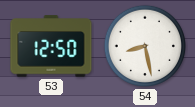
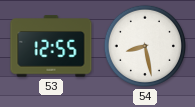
53: 12:50 -> 12:55 (51, 46)
